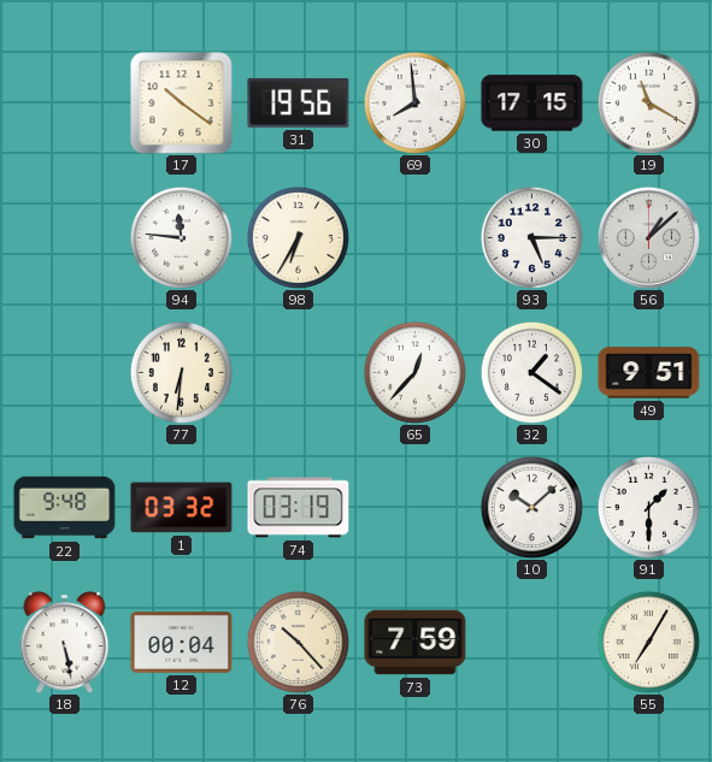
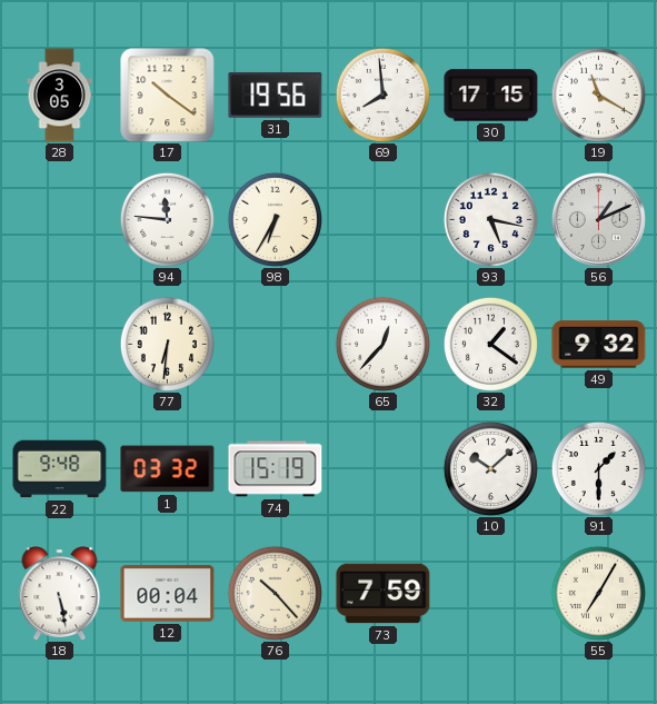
28: none -> 3:05 (60, 96)
93: 5:15 -> 5:17 (490, 219)
56: 1:08 -> 1:11 (598, 219)
49: 9:51 -> 9:32 (599, 345)
74: 03:19 -> 15:19 (276, 469)
